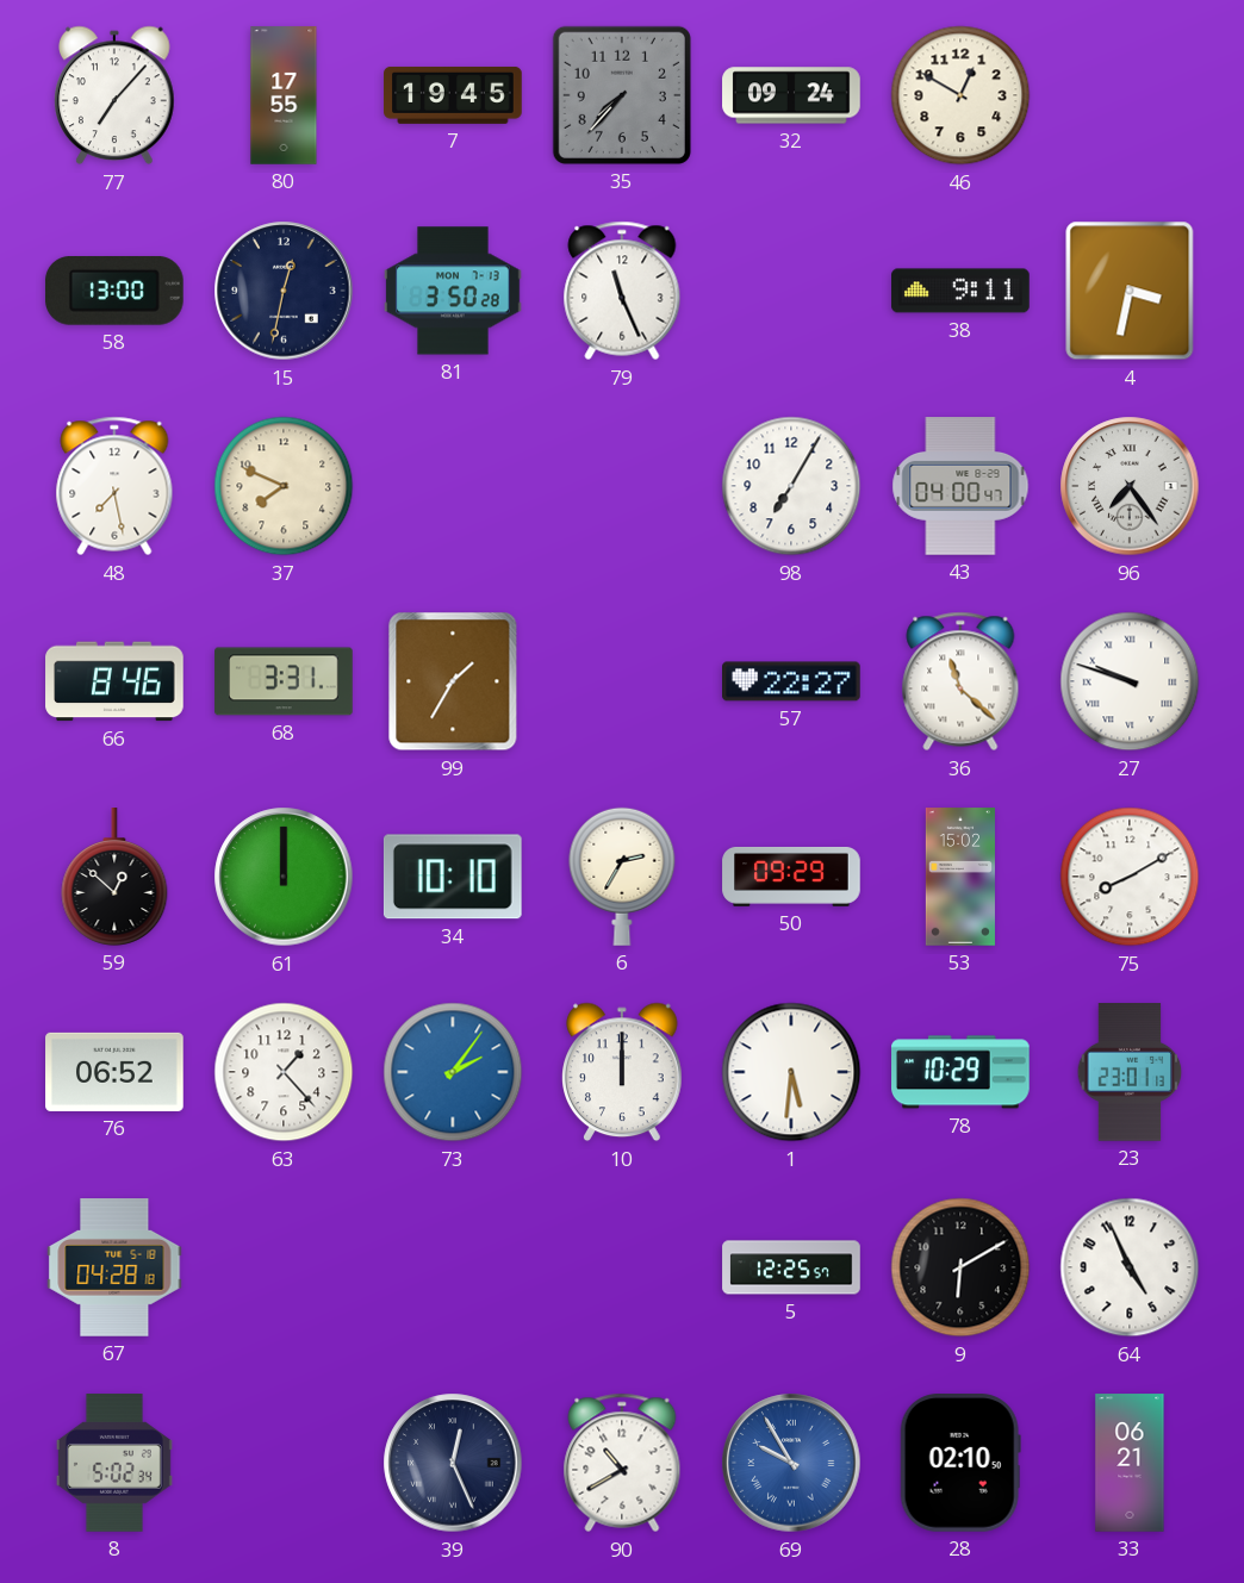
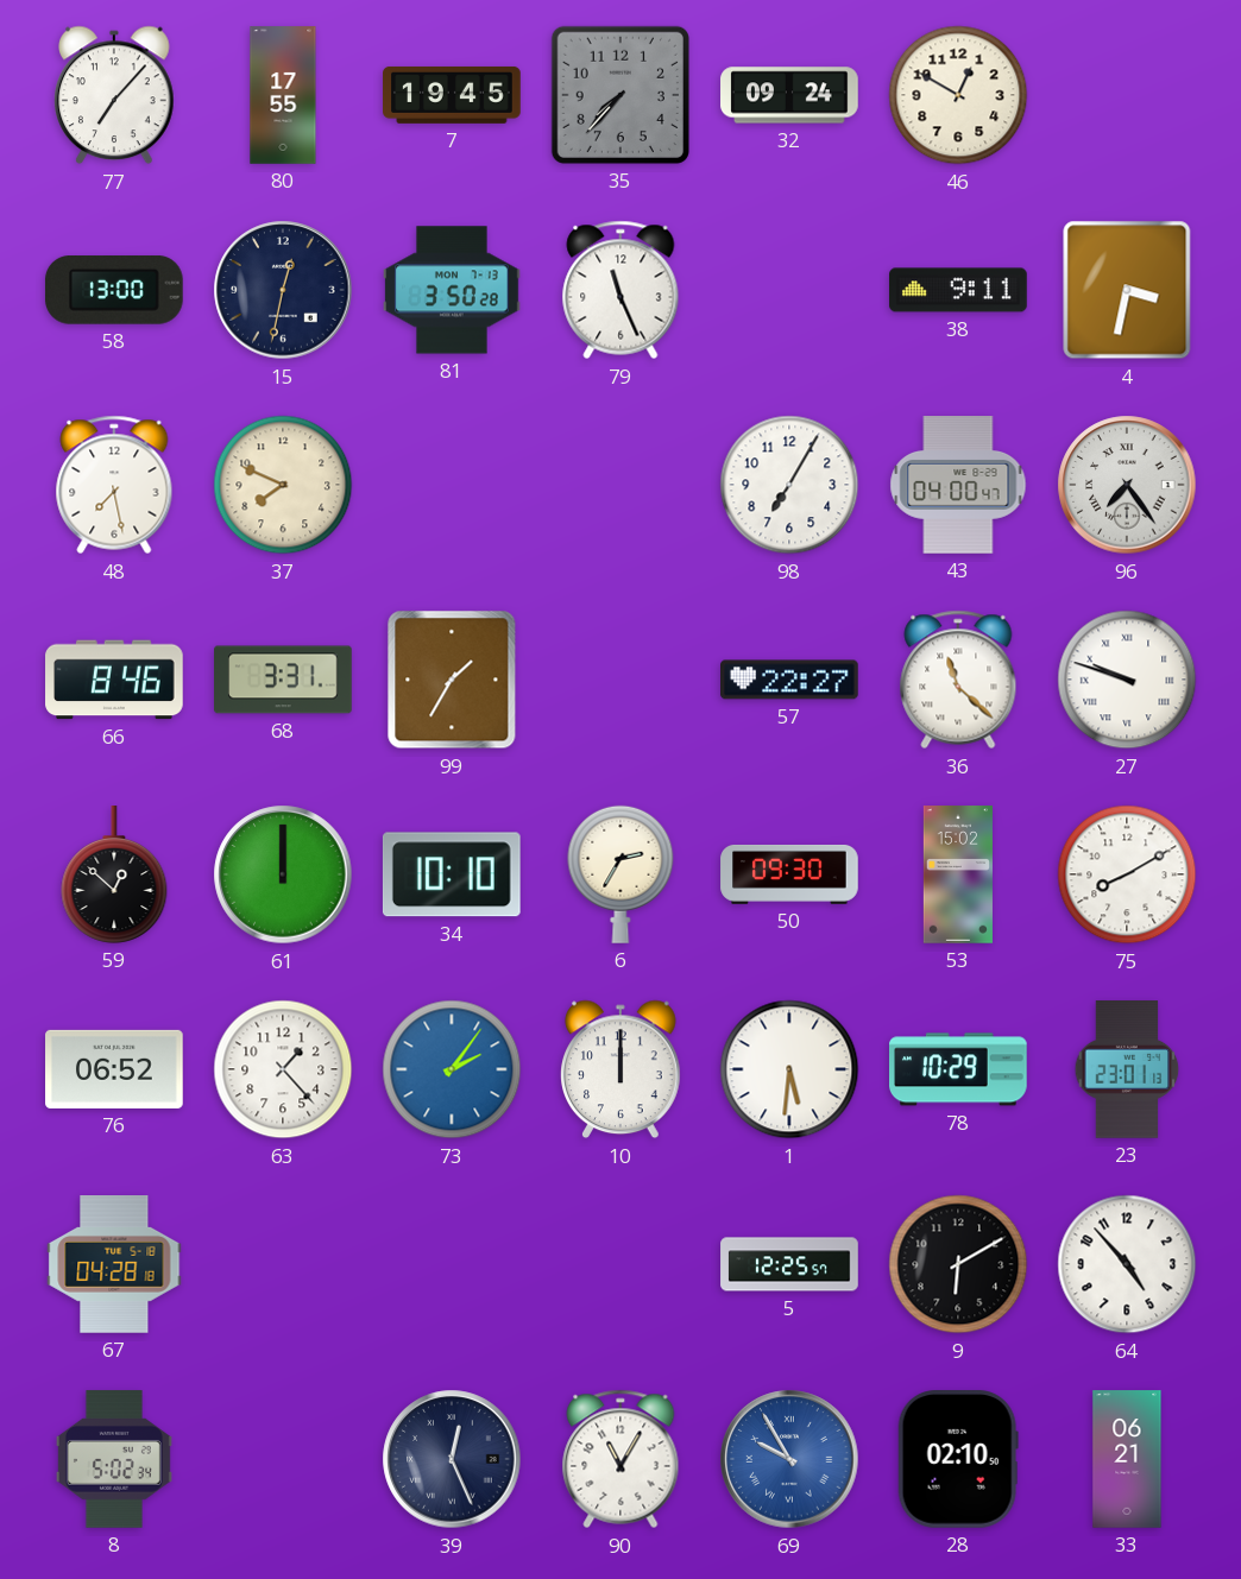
50: 09:29 -> 09:30 (789, 874)
64: 4:56 -> 4:53 (1127, 1264)
90: 10:40 -> 11:05 (620, 1459)
